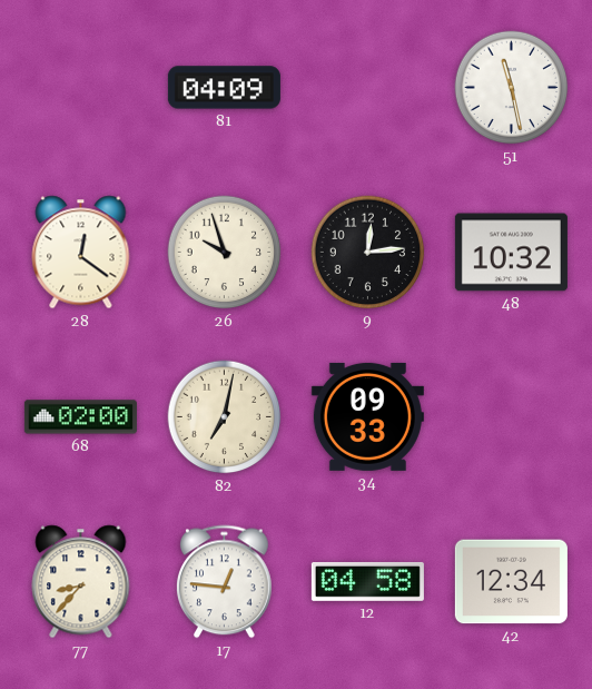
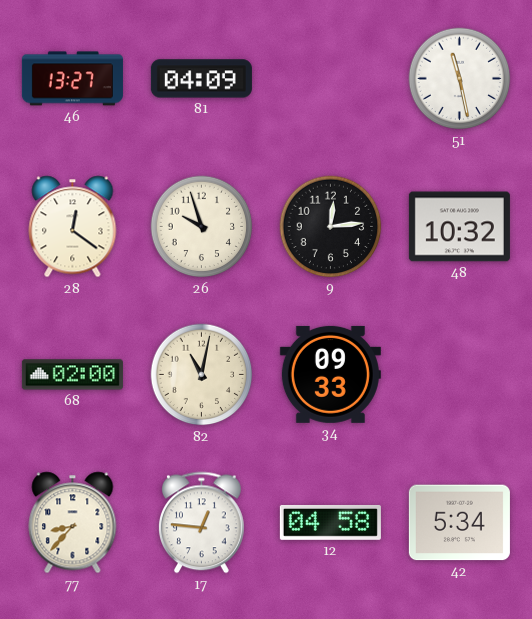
46: none -> 13:27 (72, 79)
82: 7:02 -> 11:02 (202, 375)
42: 12:34 -> 5:34 (459, 523)
